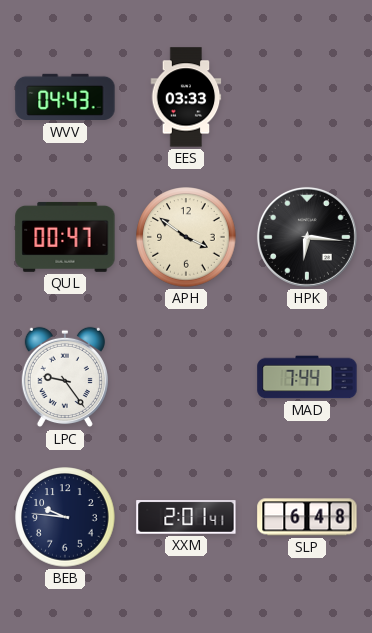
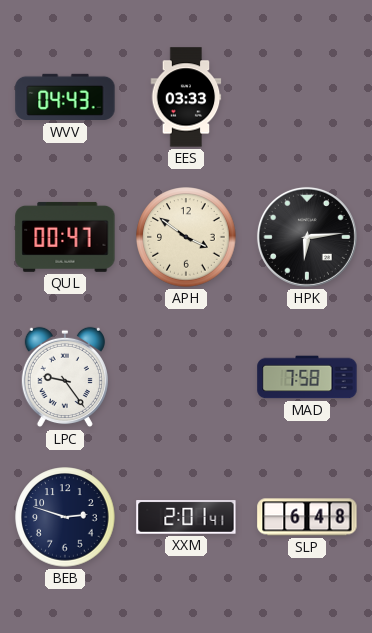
HPK: 6:16 -> 6:14 (307, 237)
MAD: 7:44 -> 7:58 (307, 377)
BEB: 9:46 -> 2:48 (65, 517)
